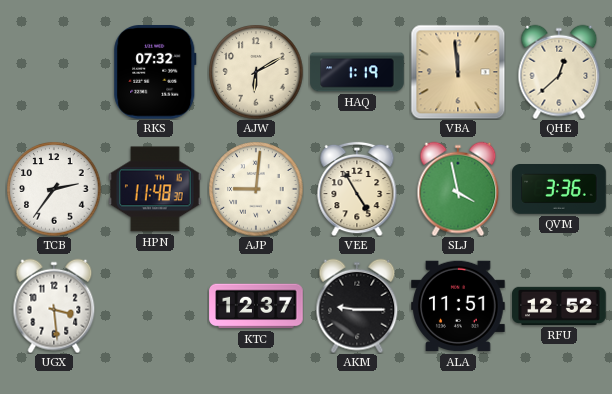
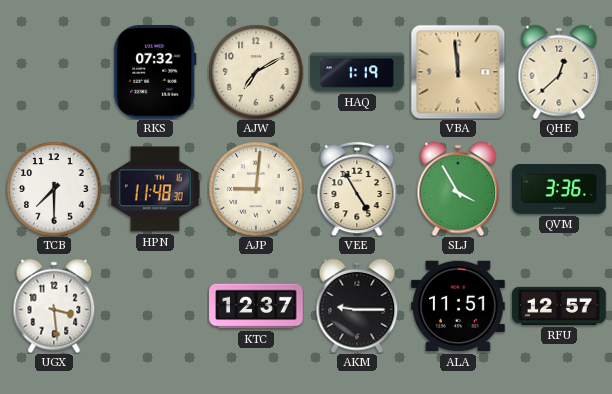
AJW: 6:10 -> 7:10 (256, 72)
TCB: 2:36 -> 7:30 (54, 189)
SLJ: 3:58 -> 3:55 (458, 189)
RFU: 12:52 -> 12:57 (559, 306)
